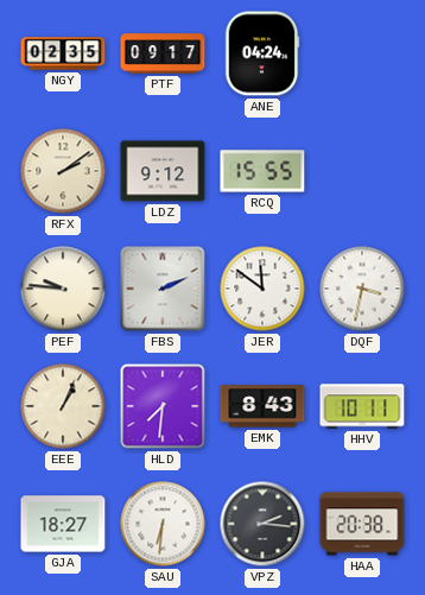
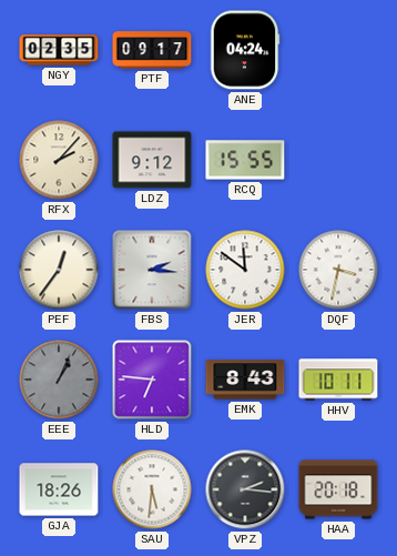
RFX: 2:09 -> 2:07 (59, 160)
PEF: 9:46 -> 12:36 (59, 270)
FBS: 2:11 -> 2:16 (152, 270)
EEE dial: cream -> grey (59, 380)
HLD: 7:31 -> 6:46 (152, 380)
GJA: 18:27 -> 18:26 (59, 489)
SAU: 6:31 -> 5:31 (152, 489)
HAA: 20:38 -> 20:18 (338, 489)
